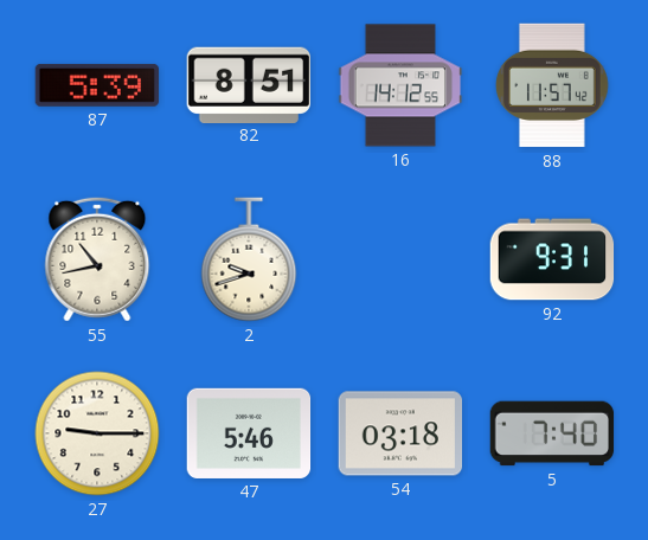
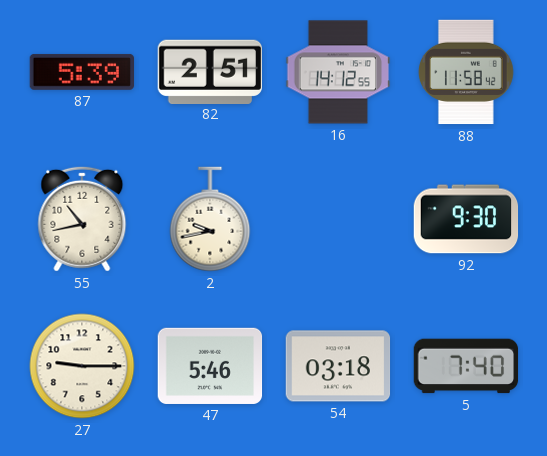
82: 8:51 -> 2:51 (209, 71)
88: 11:57 -> 11:58 (467, 72)
2: 9:42 -> 9:43 (210, 219)
92: 9:31 -> 9:30 (466, 219)
